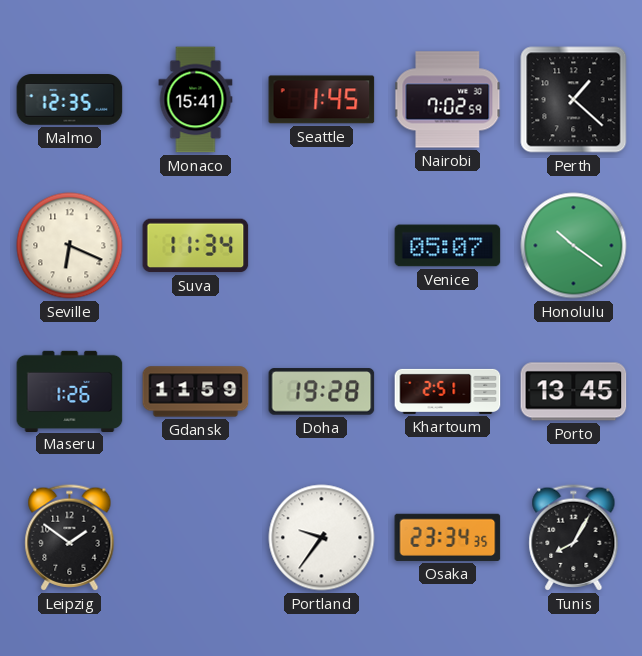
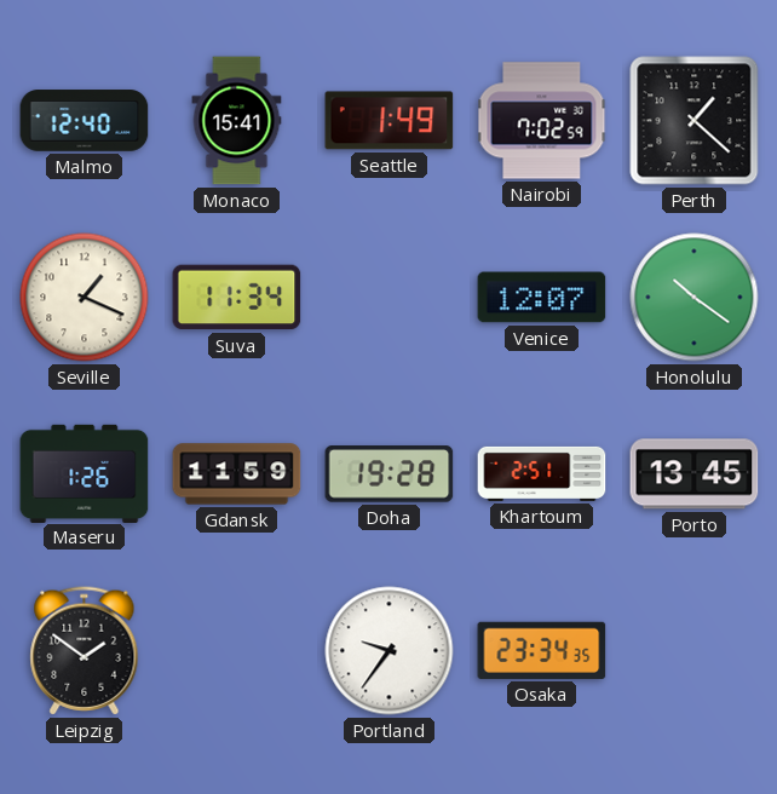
Malmo: 12:35 -> 12:40 (85, 121)
Seattle: 1:45 -> 1:49 (390, 121)
Seville: 6:19 -> 1:19 (85, 298)
Venice: 05:07 -> 12:07 (542, 298)
Tunis: 8:05 -> none (574, 538)
